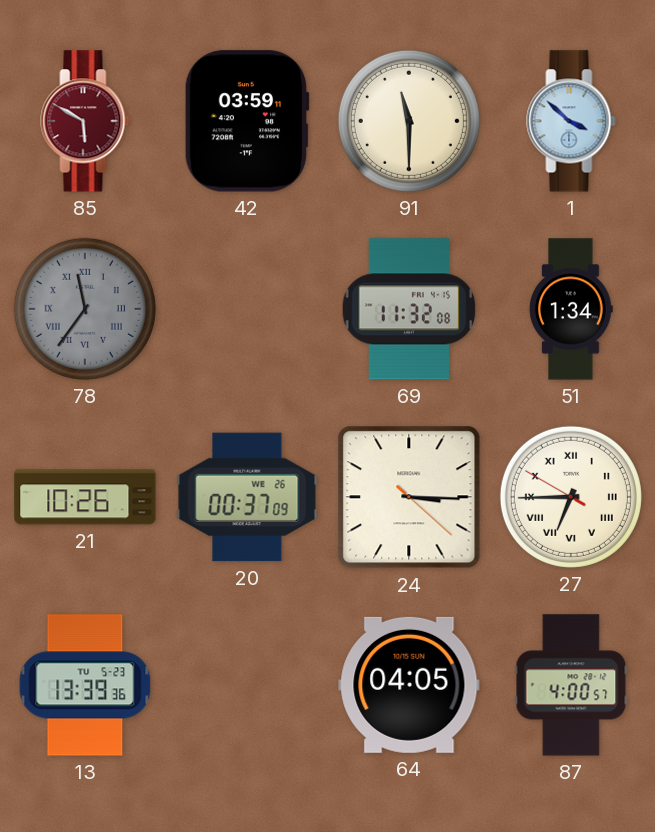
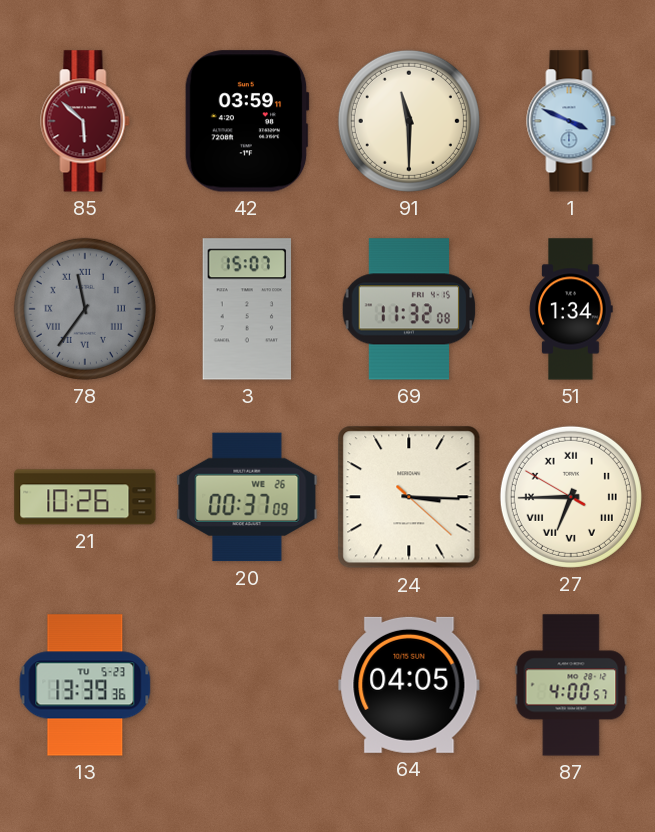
85: 5:50 -> 5:52 (85, 121)
1: 3:52 -> 3:49 (571, 121)
3: none -> 15:07 (247, 309)
